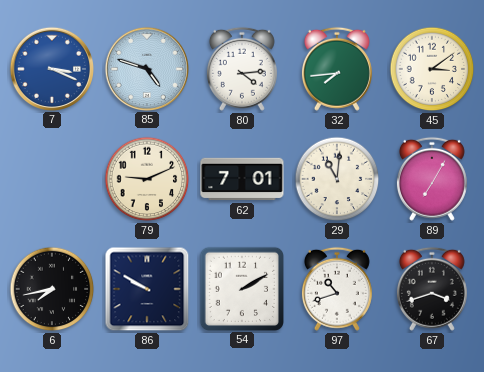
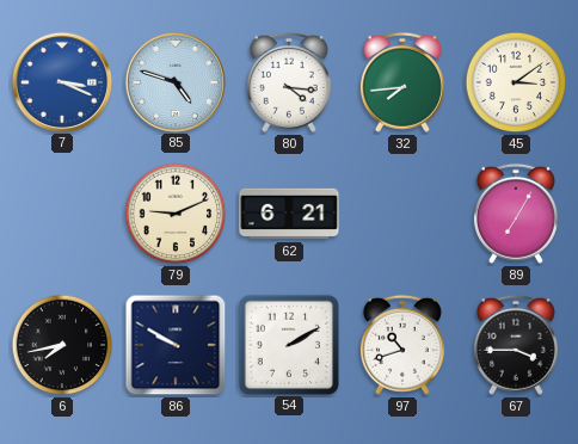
80: 4:14 -> 4:16 (289, 82)
62: 7:01 -> 6:21 (289, 214)
29: 11:01 -> none (337, 179)
67: 3:42 -> 3:45 (516, 345)
